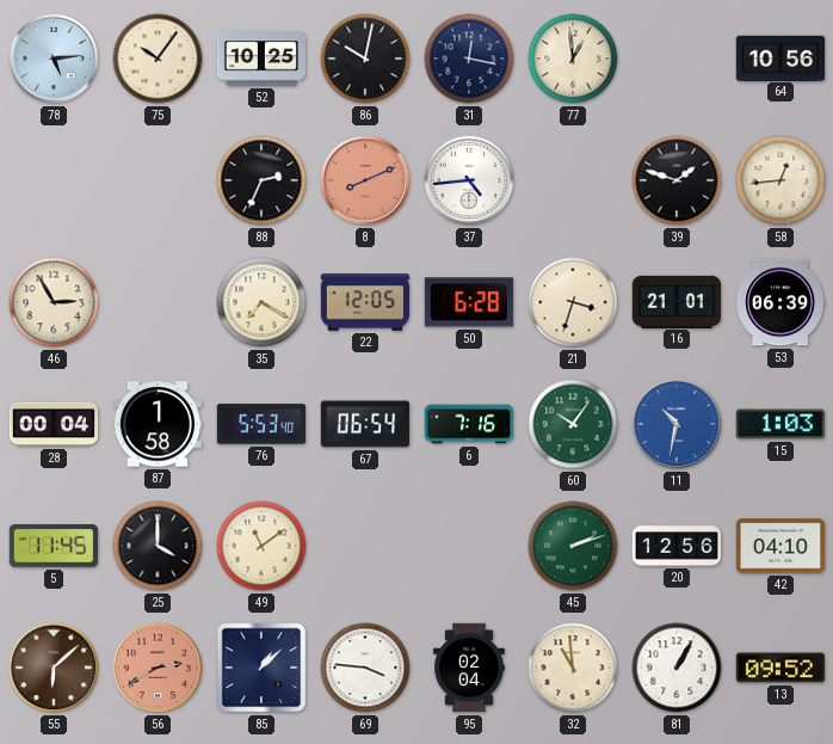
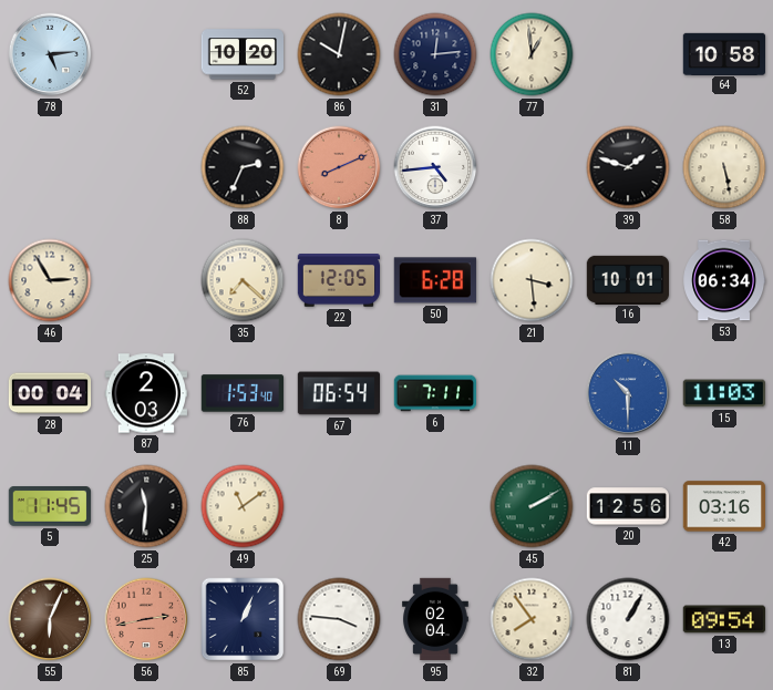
75: 10:06 -> none (158, 59)
52: 10:25 -> 10:20 (241, 54)
31: 12:17 -> 12:14 (435, 54)
64: 10:56 -> 10:58 (723, 53)
58: 12:44 -> 5:28 (724, 167)
35: 7:20 -> 7:22 (243, 280)
21: 3:33 -> 3:29 (532, 280)
16: 21:01 -> 10:01 (627, 279)
53: 06:39 -> 06:34 (724, 280)
87: 1:58 -> 2:03 (145, 393)
76: 5:53 -> 1:53 (241, 393)
6: 7:16 -> 7:11 (434, 393)
60: 10:06 -> none (573, 424)
11: 10:32 -> 10:30 (628, 393)
15: 1:03 -> 11:03 (724, 393)
25: 4:00 -> 11:31 (146, 506)
45: 2:12 -> 2:10 (532, 506)
42: 04:10 -> 03:16 (723, 506)
55: 6:08 -> 6:04 (50, 619)
56: 2:40 -> 2:43 (146, 619)
85: 1:08 -> 1:04 (243, 619)
32: 10:59 -> 7:54 (532, 619)
13: 09:52 -> 09:54 (724, 619)
